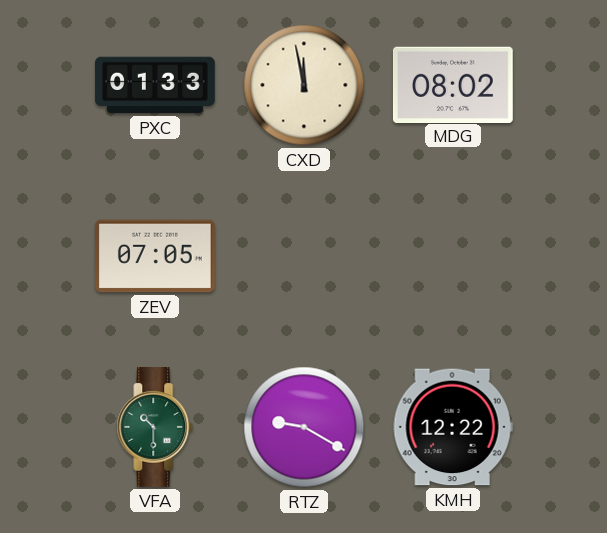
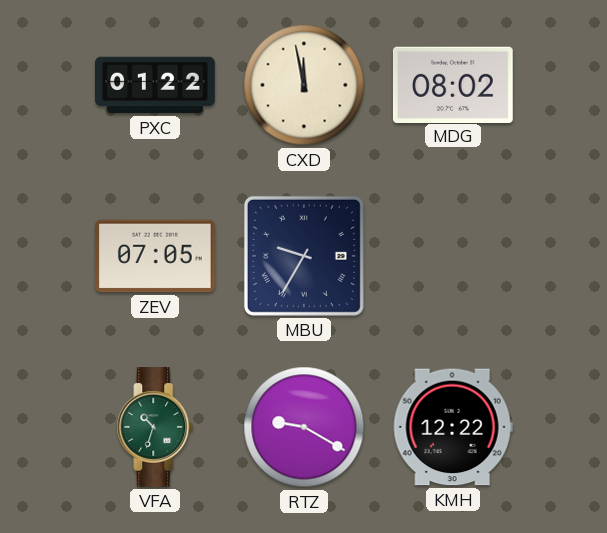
PXC: 01:33 -> 01:22 (155, 85)
MBU: none -> 9:35 (304, 256)
VFA: 10:30 -> 10:33 (155, 428)
